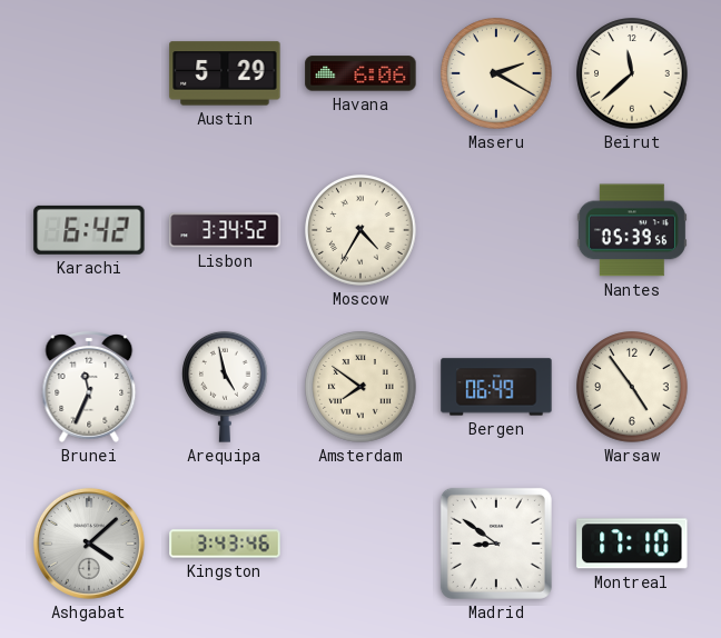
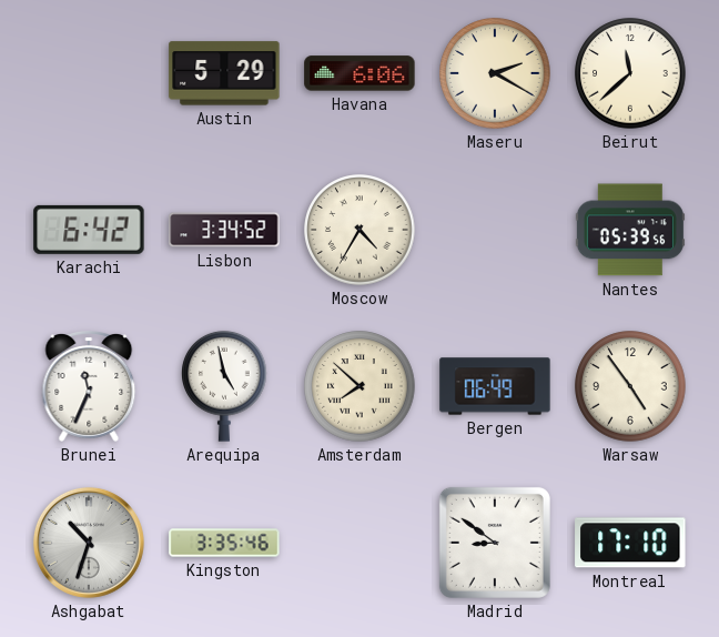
Amsterdam: 7:51 -> 7:52 (359, 386)
Ashgabat: 4:08 -> 10:33 (89, 543)
Kingston: 3:43 -> 3:35 (224, 543)
